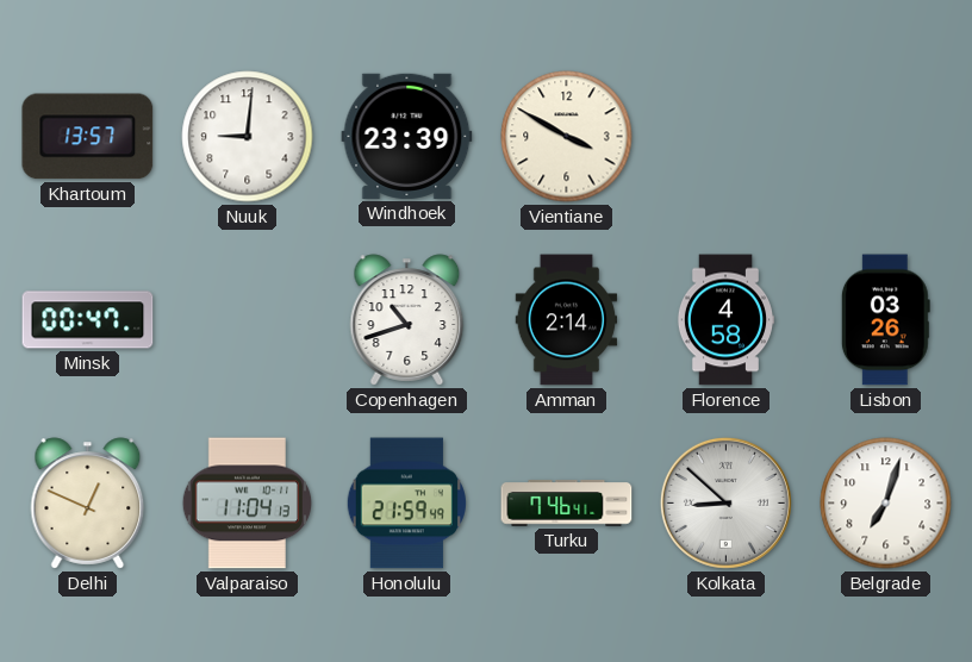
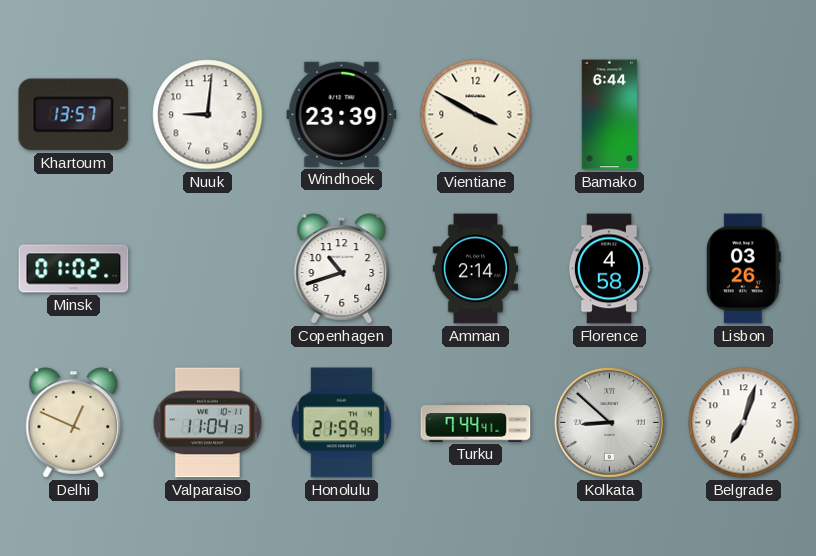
Bamako: none -> 6:44 (610, 115)
Minsk: 00:47 -> 01:02 (74, 269)
Turku: 7:46 -> 7:44 (476, 423)
